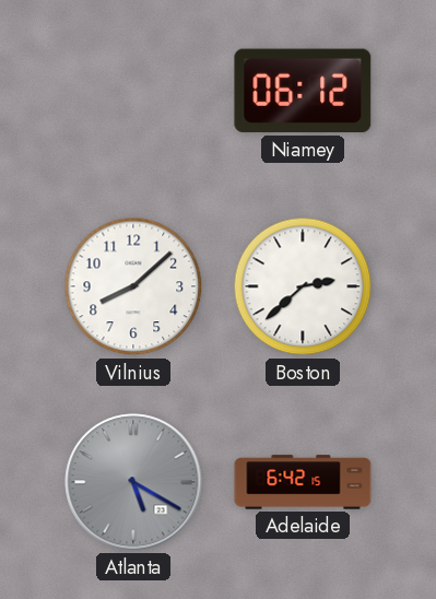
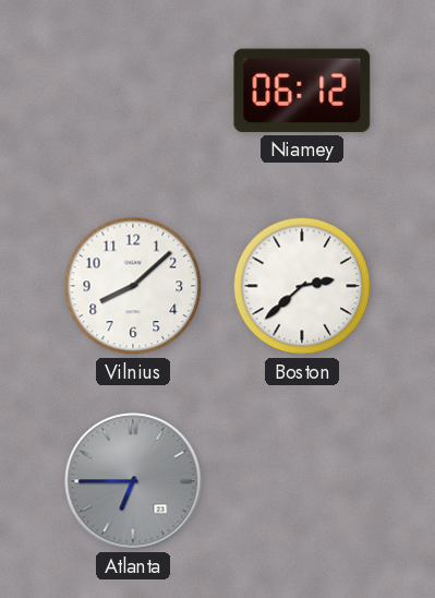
Atlanta: 5:20 -> 6:45 (133, 481)
Adelaide: 6:42 -> none (303, 482)
